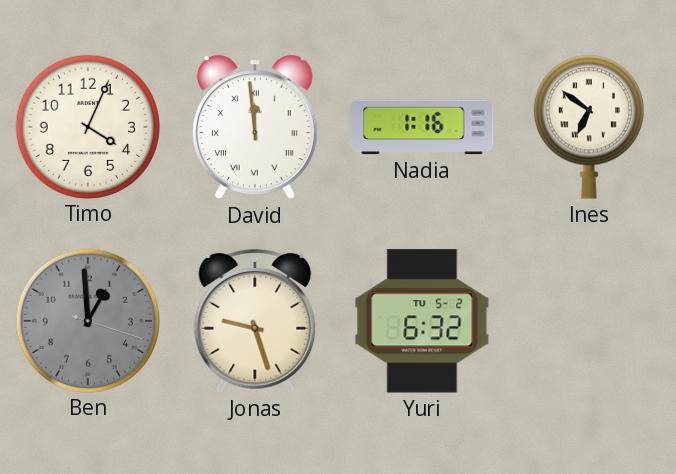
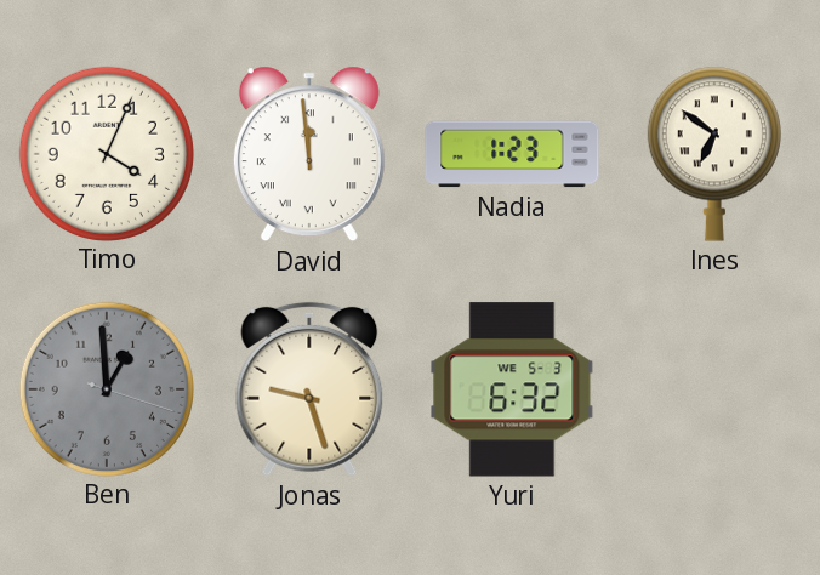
Nadia: 1:16 -> 1:23 (512, 154)
Yuri date: TU 5-2 -> WE 5-3 (512, 389)
